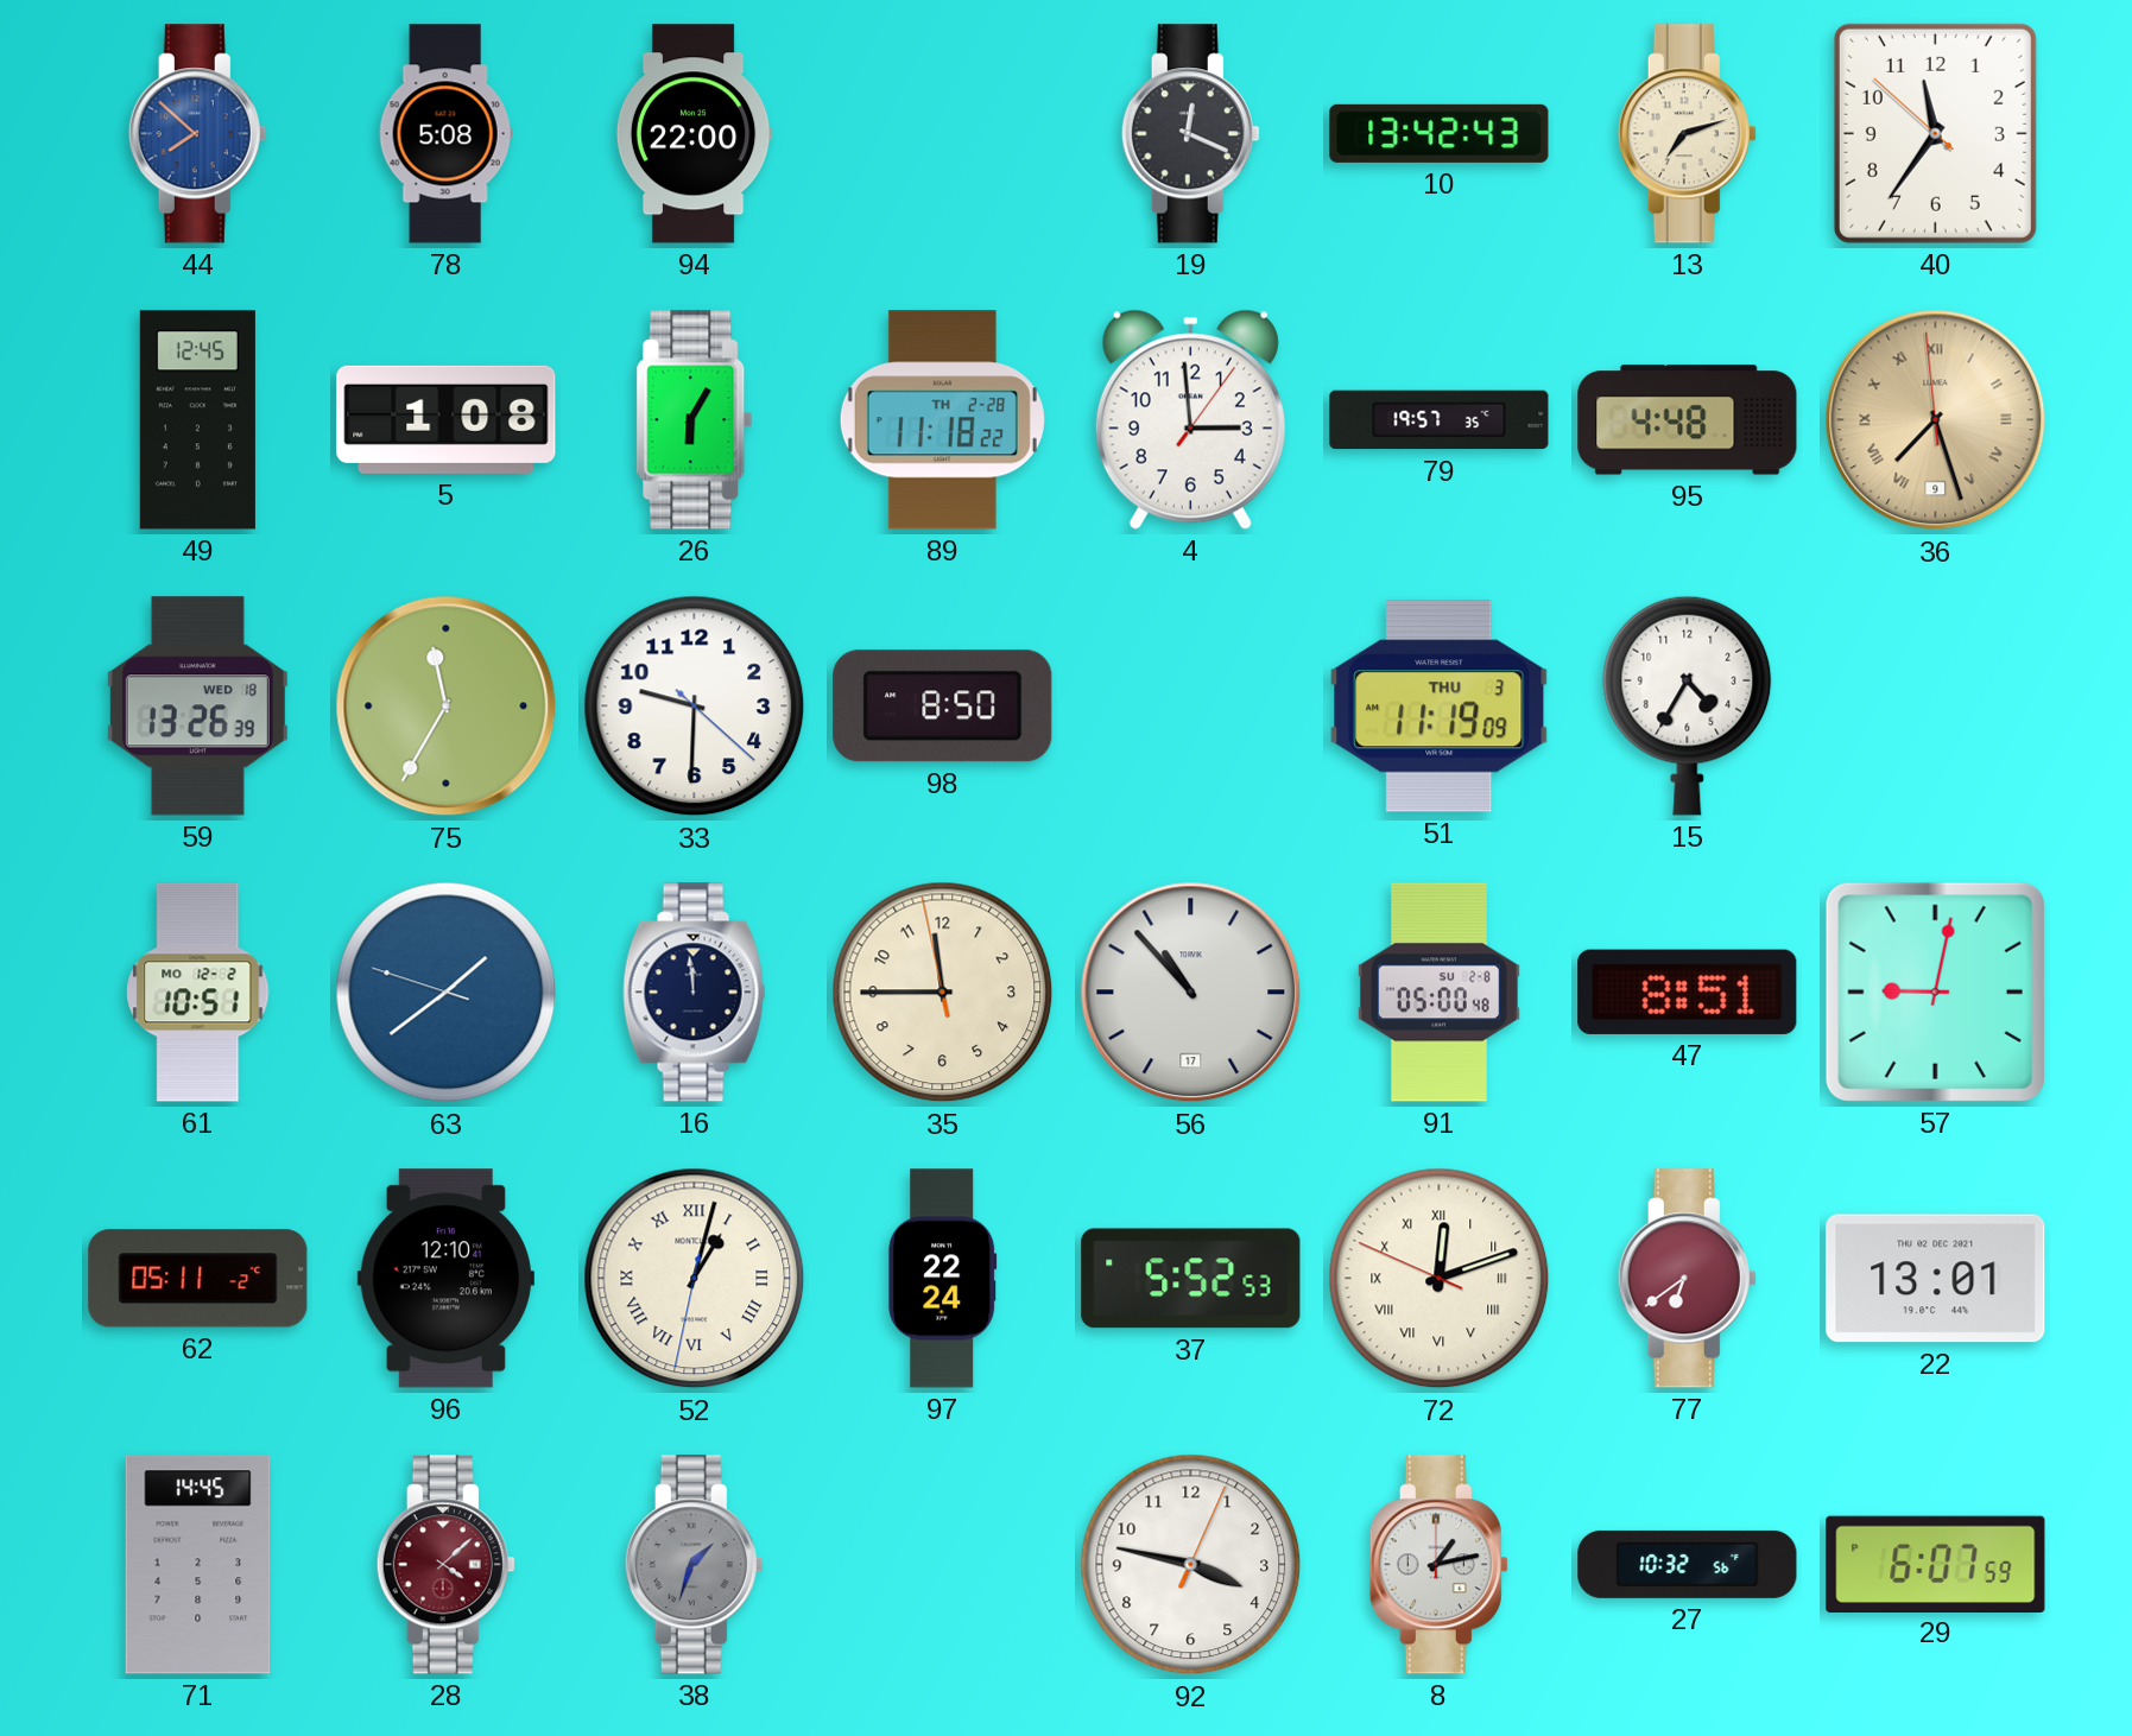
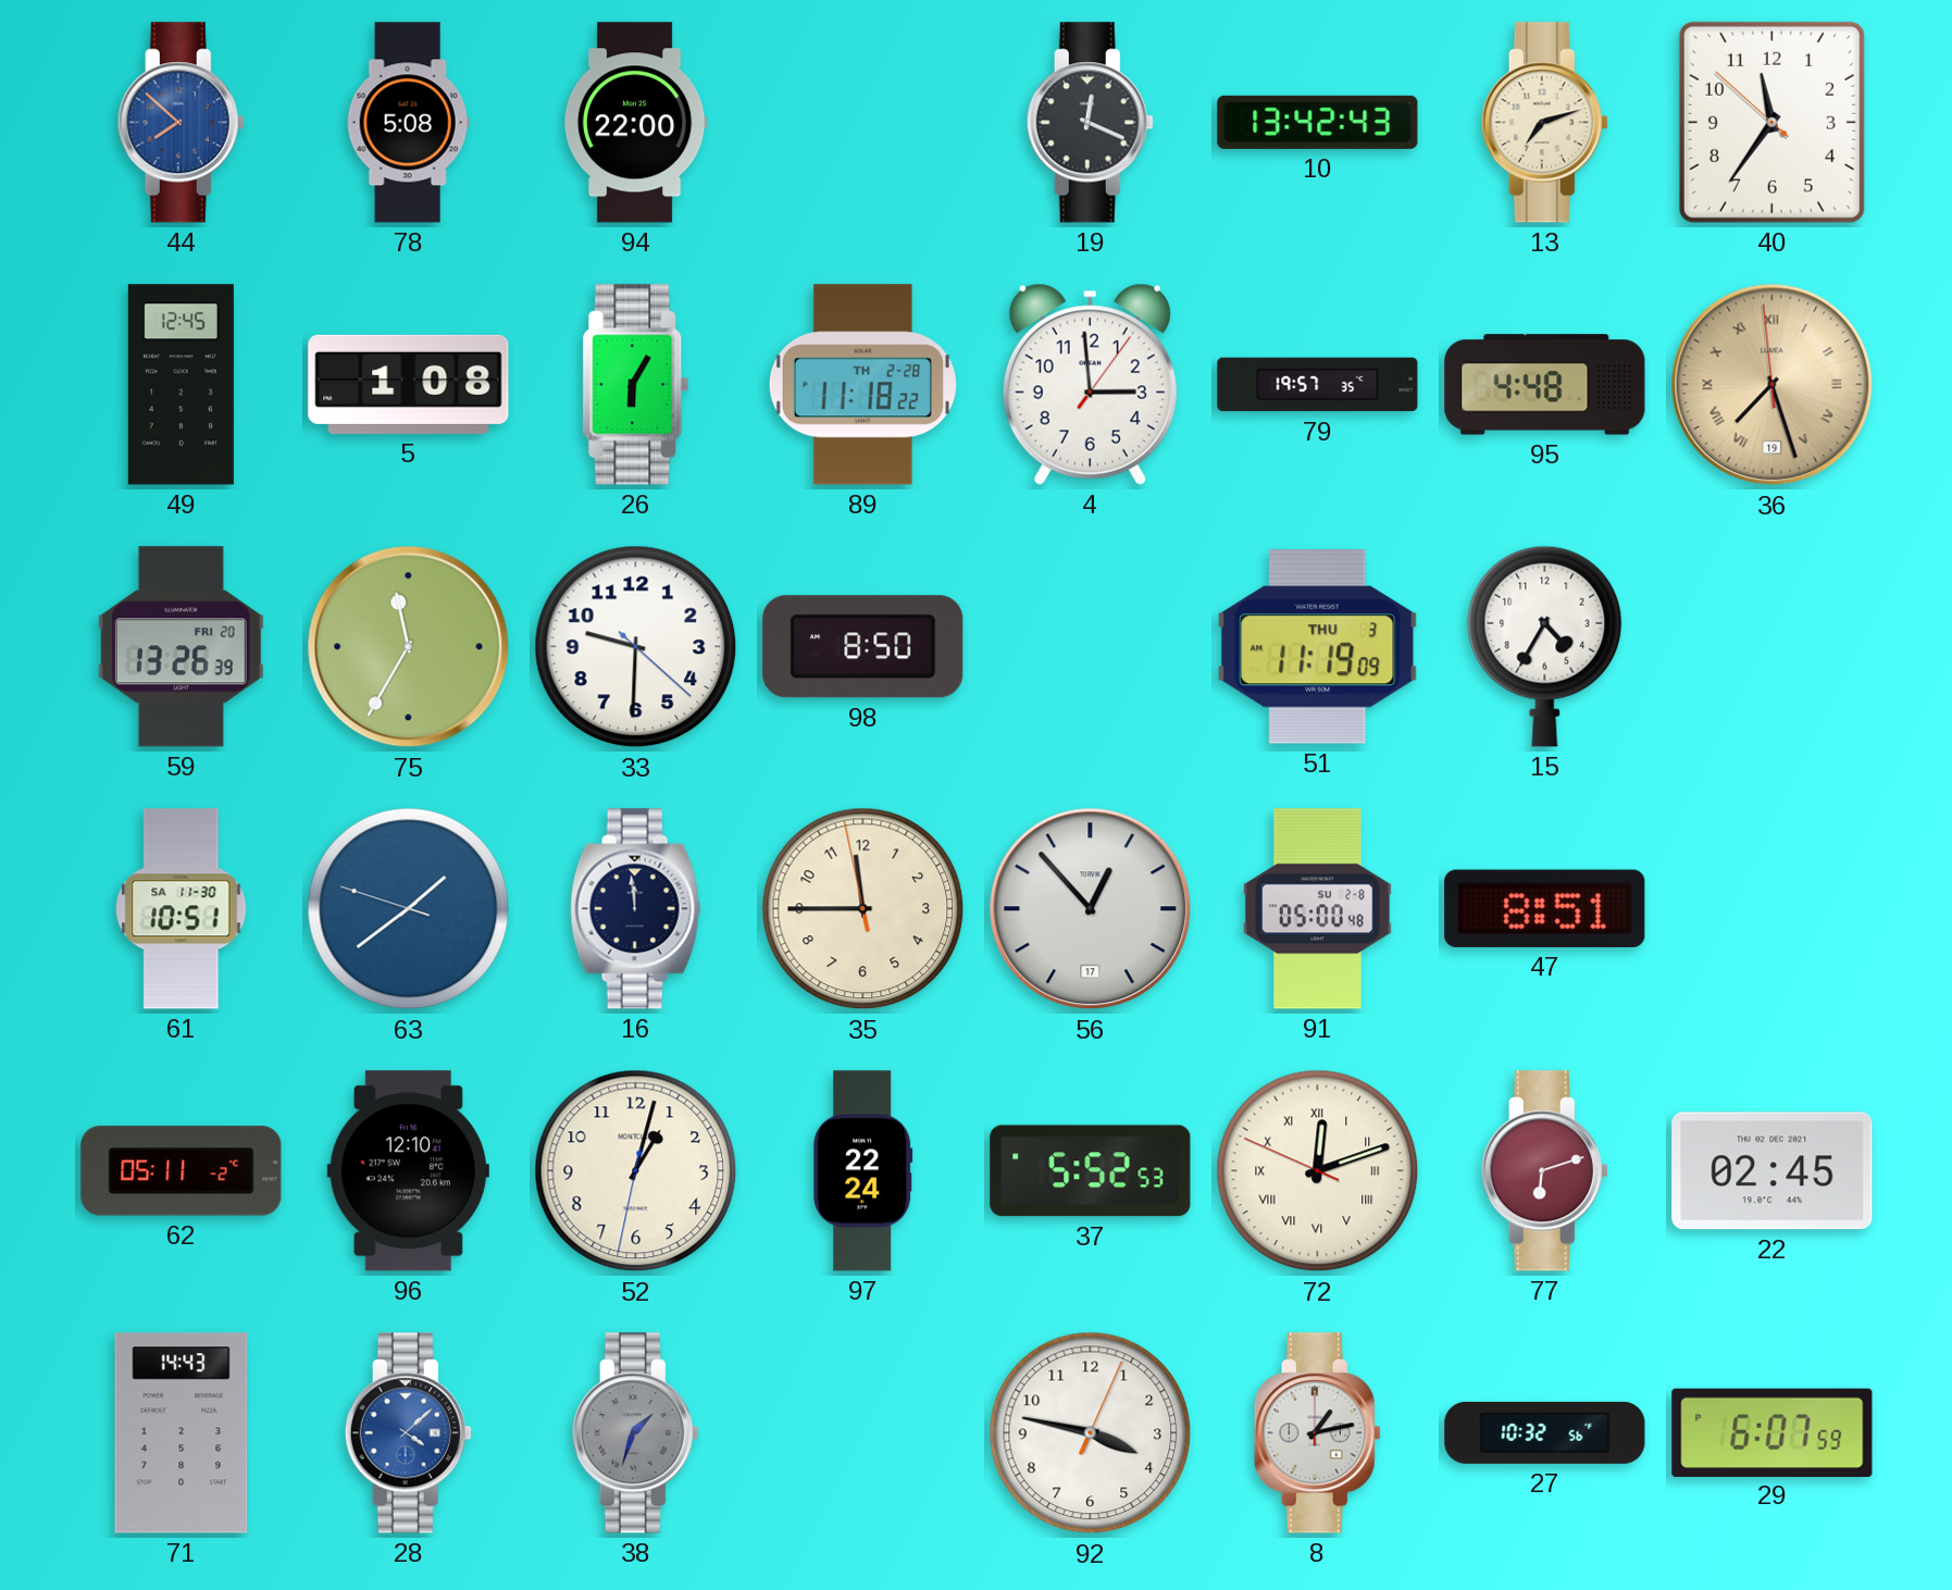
36 date: 9 -> 19 (1773, 385)
59 date: WED 18 -> FRI 20 (181, 647)
61 date: MO 12-2 -> SA 11-30 (182, 909)
56: 10:53 -> 12:53 (1091, 909)
57: 9:02 -> none (1935, 991)
52 numerals: Roman -> Arabic (636, 1171)
77: 6:39 -> 6:12 (1544, 1171)
22: 13:01 -> 02:45 (1773, 1171)
71: 14:45 -> 14:43 (182, 1433)
28 dial: burgundy -> blue (408, 1433)
